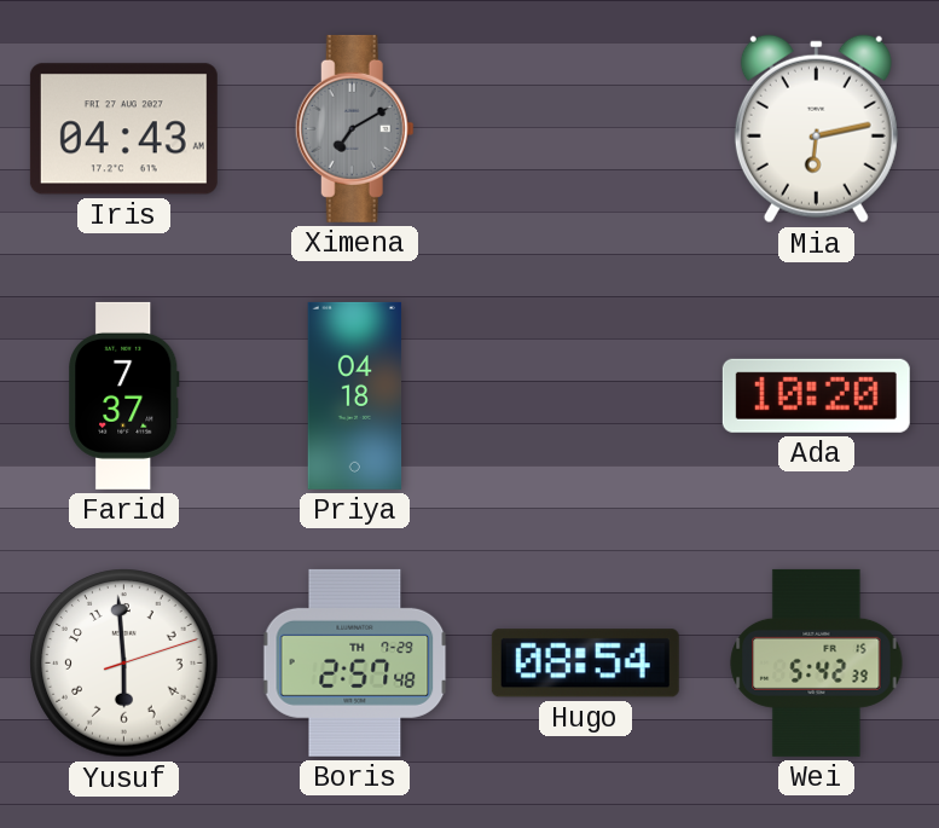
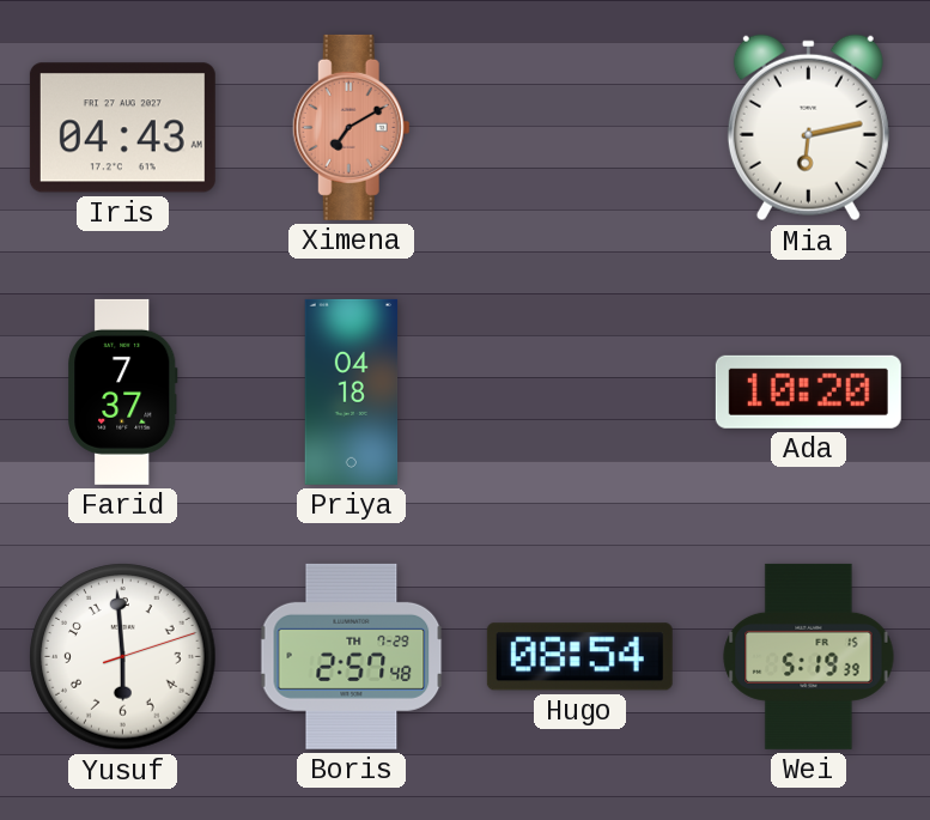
Ximena dial: grey -> salmon (351, 127)
Wei: 5:42 -> 5:19 (809, 656)
